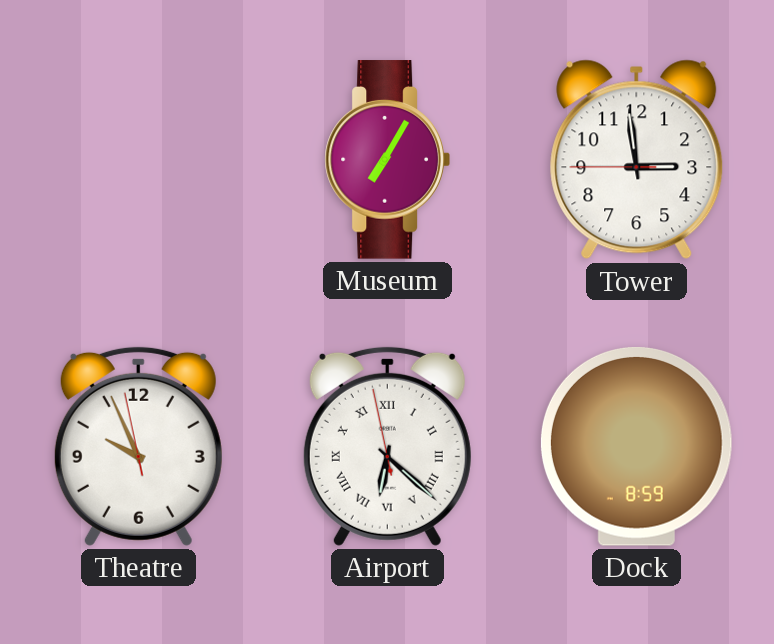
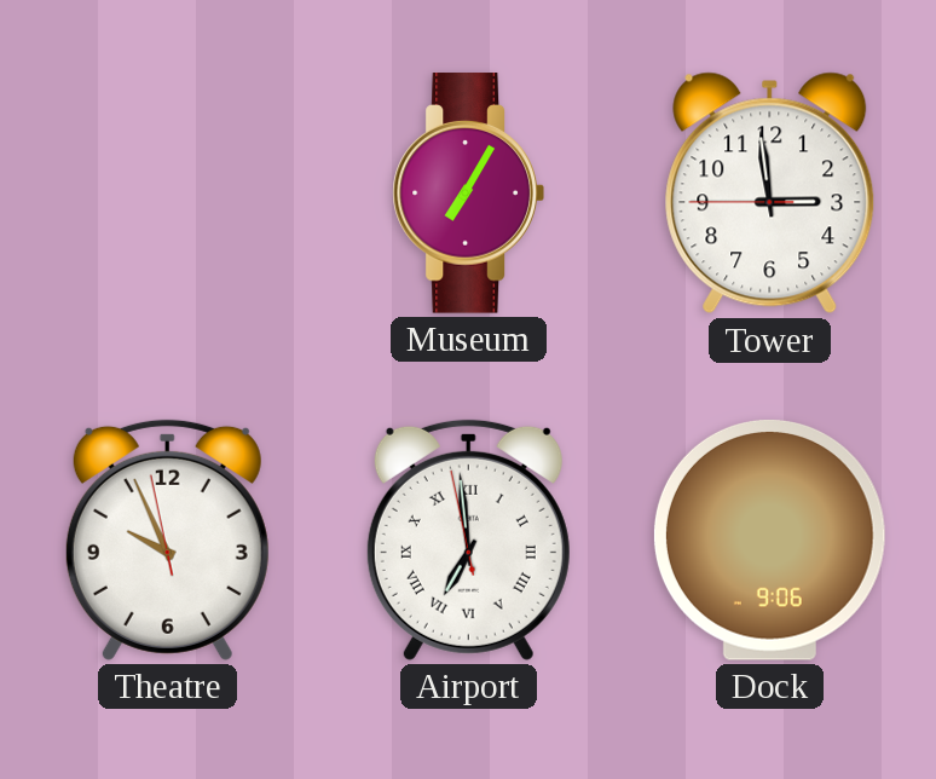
Airport: 6:21 -> 6:58 (468, 539)
Dock: 8:59 -> 9:06 (769, 539)
